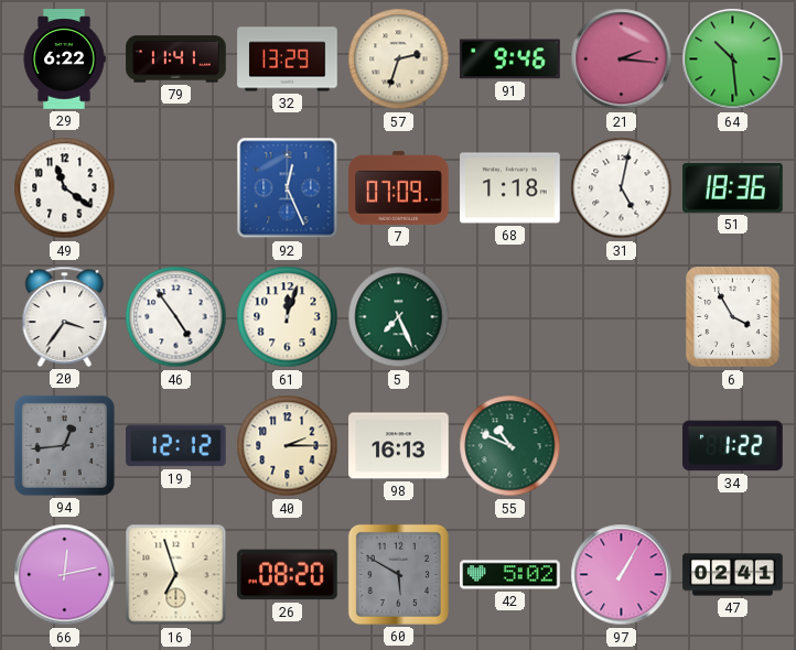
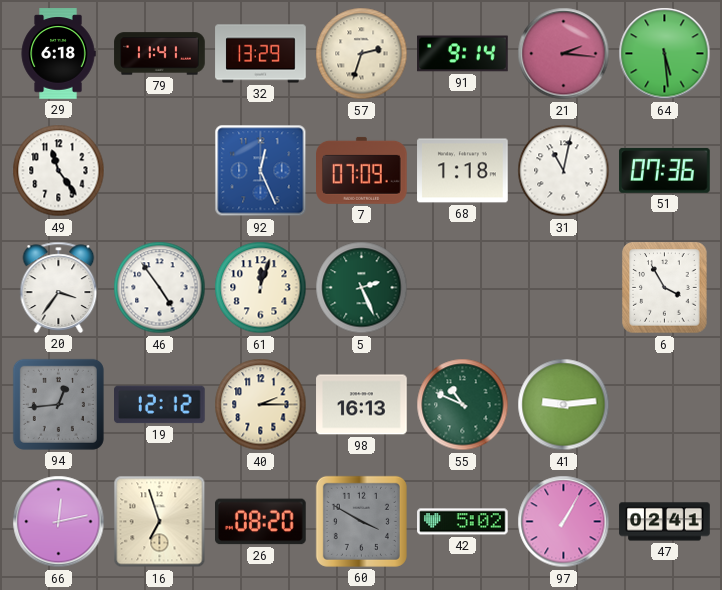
29: 6:22 -> 6:18 (58, 54)
91: 9:46 -> 9:14 (463, 54)
64: 10:29 -> 5:29 (665, 54)
49: 11:21 -> 11:24 (59, 171)
31: 5:02 -> 11:02 (564, 171)
51: 18:36 -> 07:36 (665, 170)
5: 7:26 -> 2:26 (362, 288)
41: none -> 9:14 (564, 405)
34: 1:22 -> none (733, 446)
60: 5:50 -> 3:50 (361, 521)
